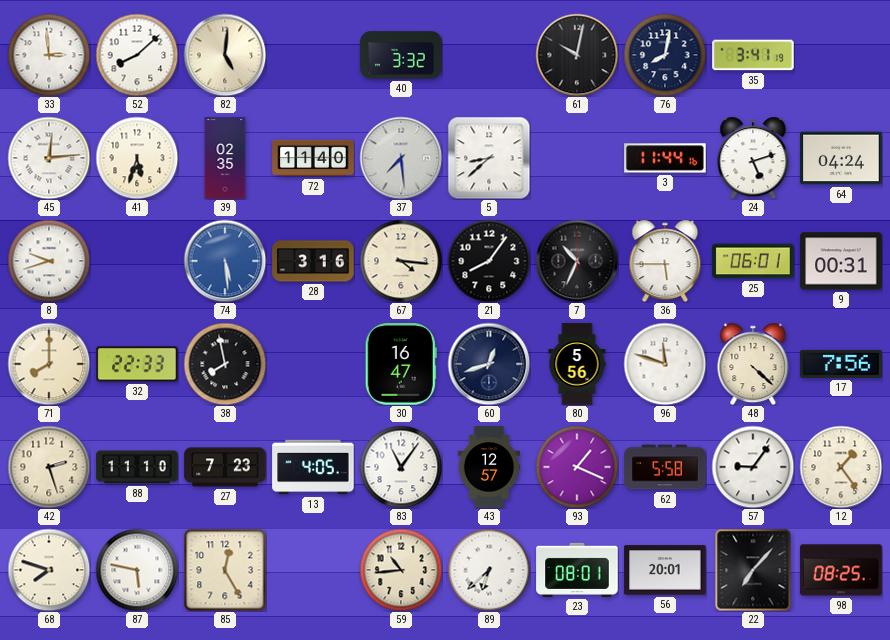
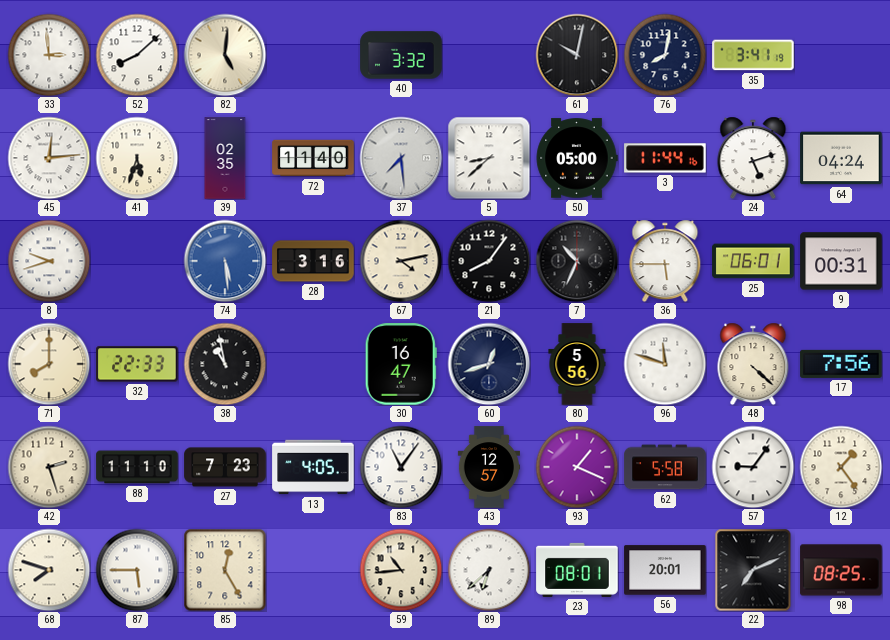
50: none -> 05:00 (577, 158)
67: 4:16 -> 4:13 (401, 261)
38: 7:58 -> 10:58 (225, 364)
87: 5:47 -> 5:45 (137, 570)
22: 7:07 -> 7:11 (753, 570)
